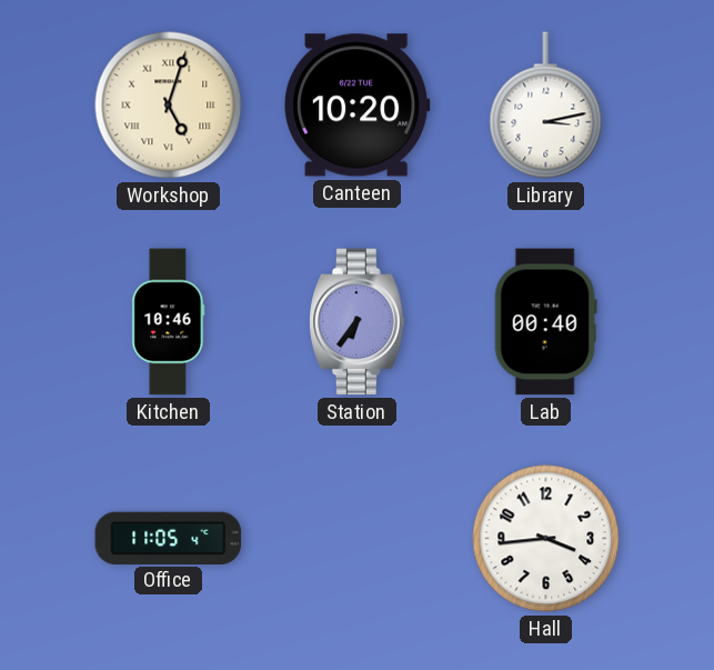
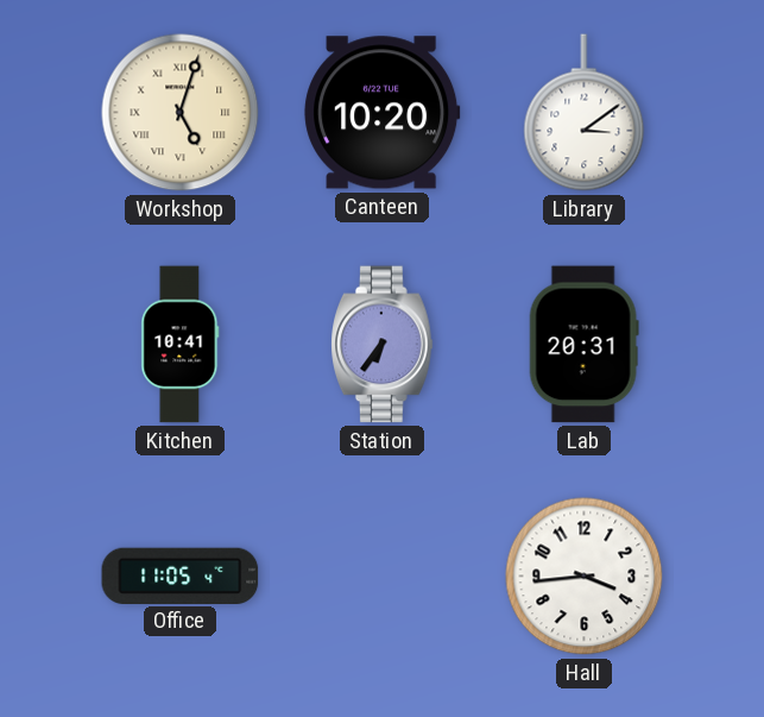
Library: 3:13 -> 3:09 (585, 113)
Kitchen: 10:46 -> 10:41 (181, 345)
Lab: 00:40 -> 20:31 (583, 345)
